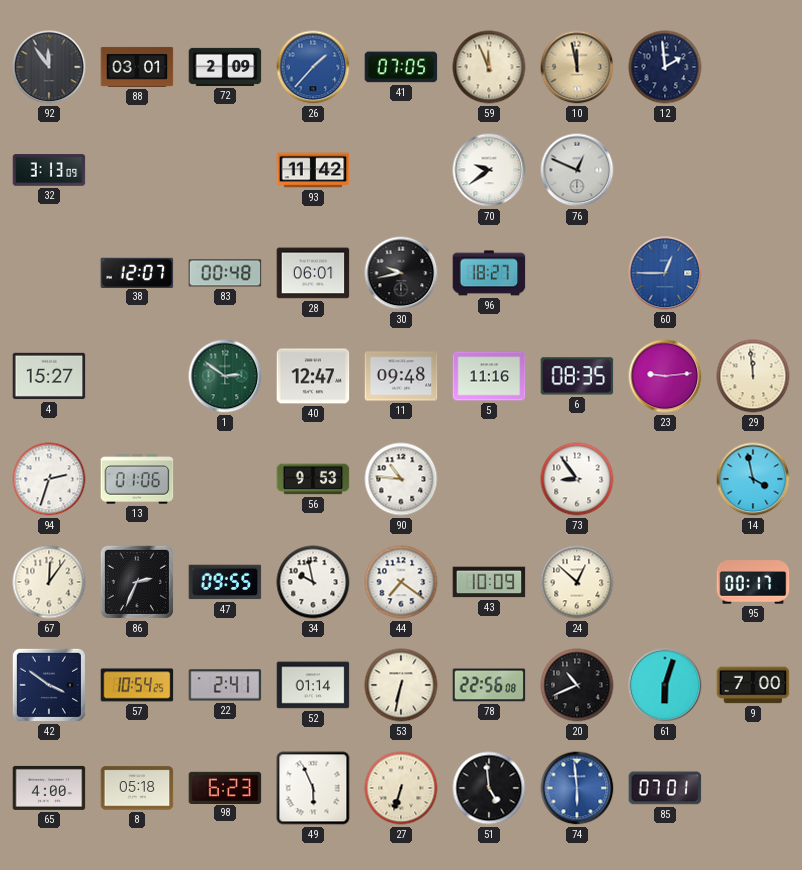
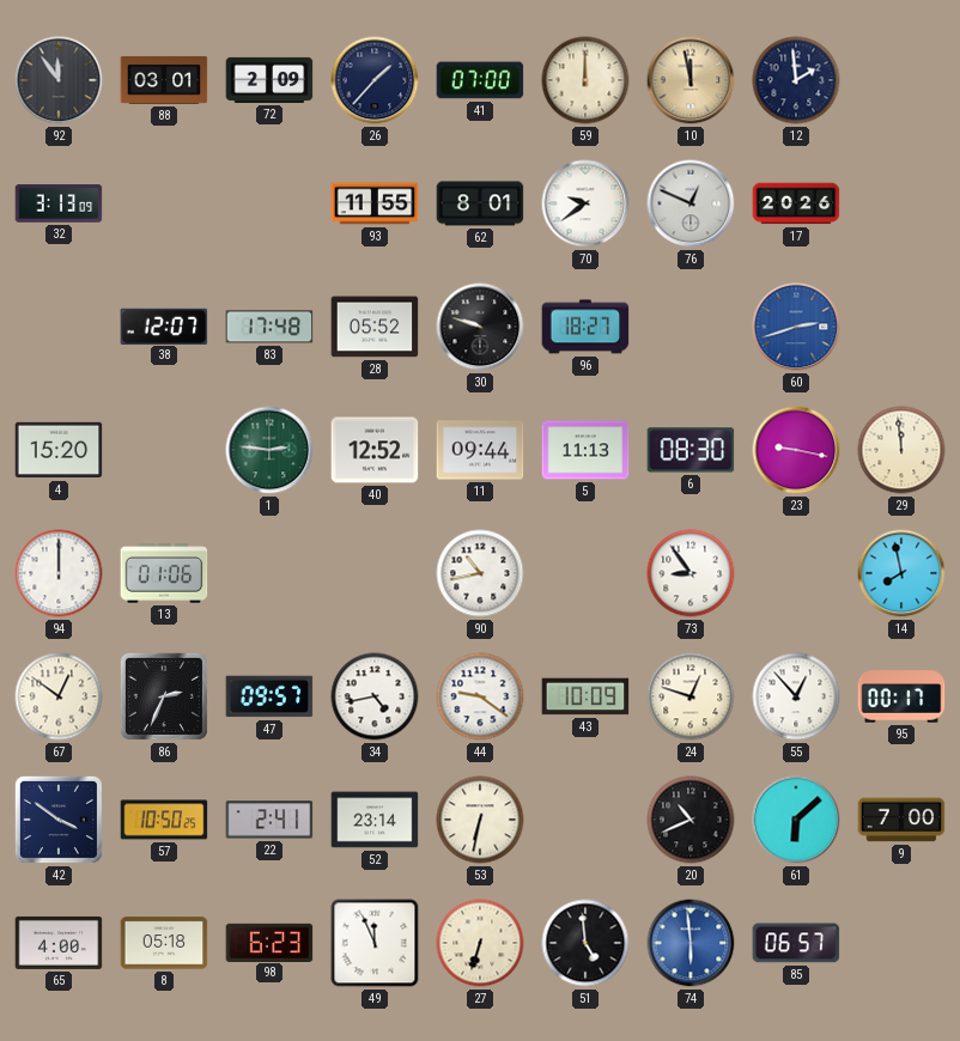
26 dial: blue -> navy (375, 80)
41: 07:05 -> 07:00 (480, 80)
59: 11:56 -> 12:00 (585, 80)
93: 11:42 -> 11:55 (375, 203)
62: none -> 8:01 (480, 203)
17: none -> 20:26 (796, 203)
83: 00:48 -> 17:48 (269, 327)
28: 06:01 -> 05:52 (375, 327)
30: 9:43 -> 9:48 (480, 327)
60: 12:45 -> 2:42 (796, 327)
4: 15:27 -> 15:20 (59, 450)
1: 2:51 -> 2:46 (269, 450)
40: 12:47 -> 12:52 (375, 450)
11: 09:48 -> 09:44 (480, 450)
5: 11:16 -> 11:13 (585, 450)
6: 08:35 -> 08:30 (691, 450)
23: 9:14 -> 9:17 (796, 450)
94: 2:33 -> 12:00 (59, 573)
56: 9:53 -> none (313, 479)
90: 10:46 -> 10:43 (480, 573)
14: 3:58 -> 7:58 (901, 573)
67: 12:06 -> 12:51 (59, 696)
47: 09:55 -> 09:57 (269, 696)
34: 9:58 -> 4:43 (375, 696)
44: 7:21 -> 9:21 (480, 696)
24: 12:52 -> 12:48 (691, 696)
55: none -> 12:53 (796, 696)
57: 10:54 -> 10:50 (164, 820)
52: 01:14 -> 23:14 (375, 820)
78: 22:56 -> none (489, 685)
61: 6:03 -> 6:08 (796, 820)
49: 5:56 -> 11:56 (375, 943)
85: 07:01 -> 06:57 (796, 943)
